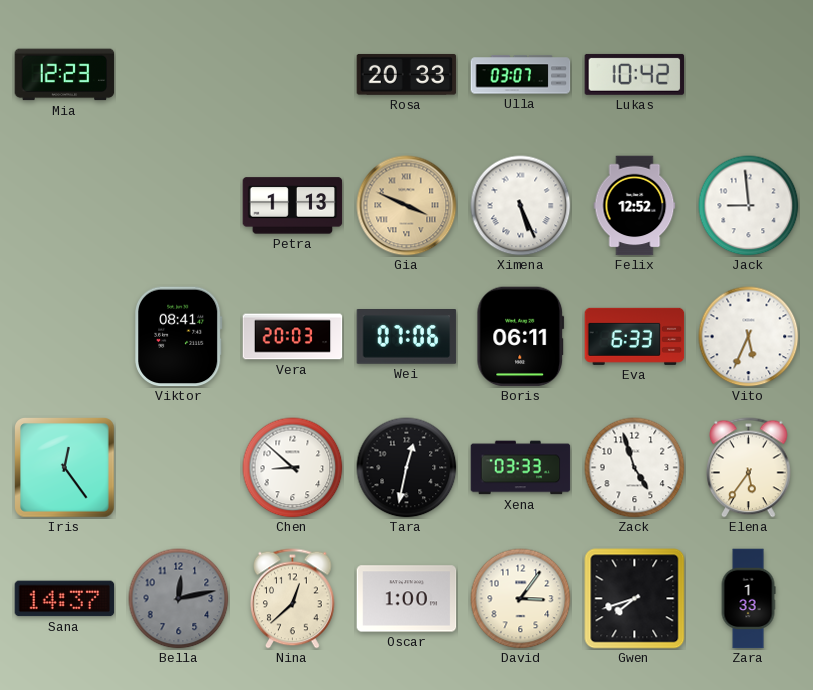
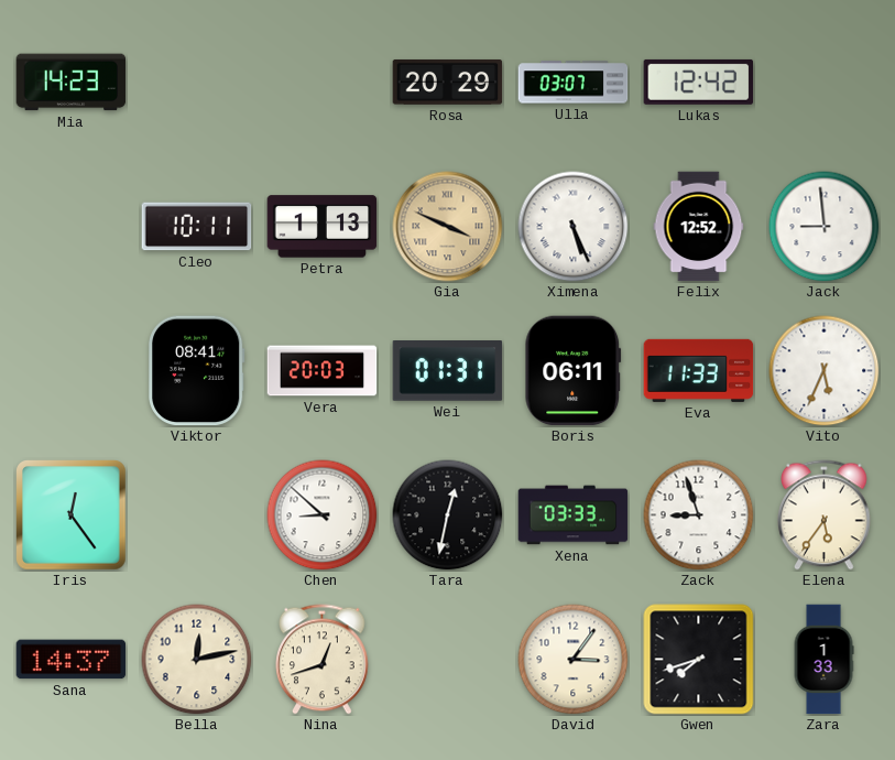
Mia: 12:23 -> 14:23 (72, 83)
Rosa: 20:33 -> 20:29 (448, 82)
Lukas: 10:42 -> 12:42 (699, 82)
Cleo: none -> 10:11 (197, 227)
Wei: 07:06 -> 01:31 (448, 371)
Eva: 6:33 -> 11:33 (699, 370)
Zack: 4:57 -> 8:57 (699, 515)
Bella dial: grey -> cream (197, 660)
Nina: 12:38 -> 12:42 (323, 660)
Oscar: 1:00 -> none (407, 599)
